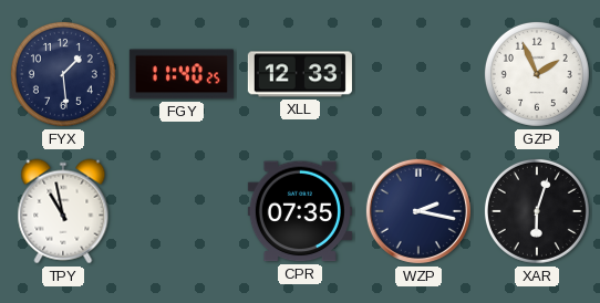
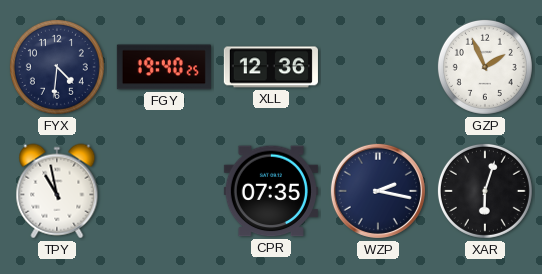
FYX: 1:29 -> 4:31 (57, 67)
FGY: 11:40 -> 19:40 (164, 67)
XLL: 12:33 -> 12:36 (271, 67)
